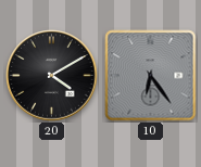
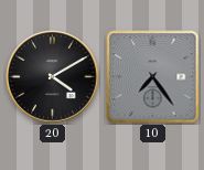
10: 6:24 -> 7:24 (153, 77)
